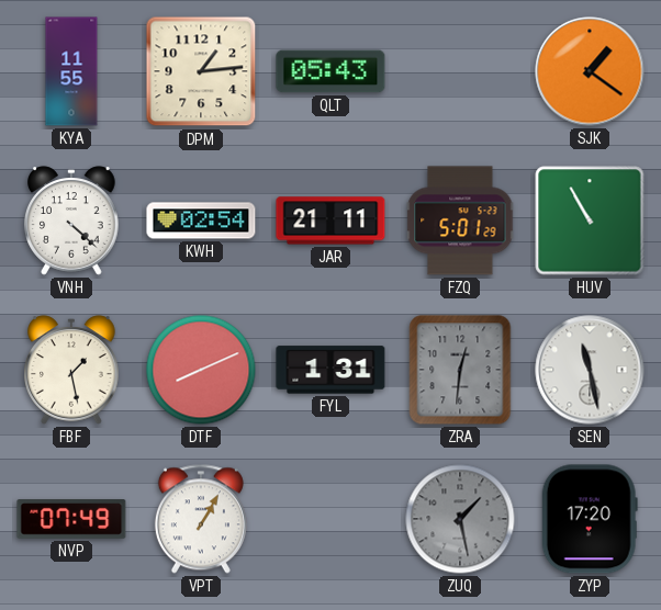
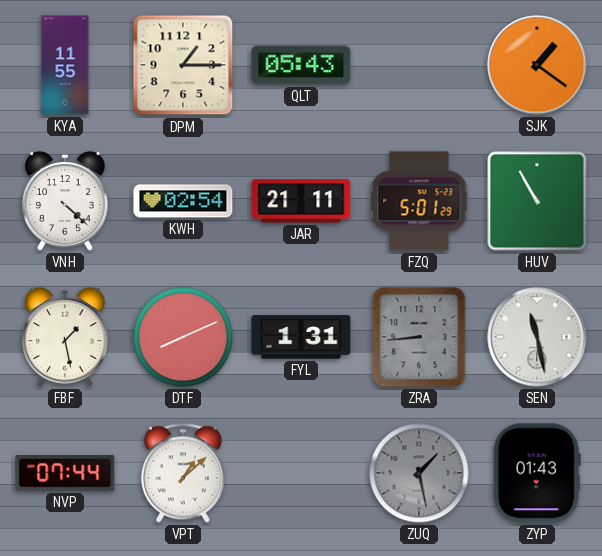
DPM: 1:14 -> 1:15 (183, 65)
ZRA: 12:31 -> 8:44 (419, 337)
NVP: 07:49 -> 07:44 (65, 473)
VPT: 1:05 -> 1:08 (183, 473)
ZYP: 17:20 -> 01:43 (537, 473)
